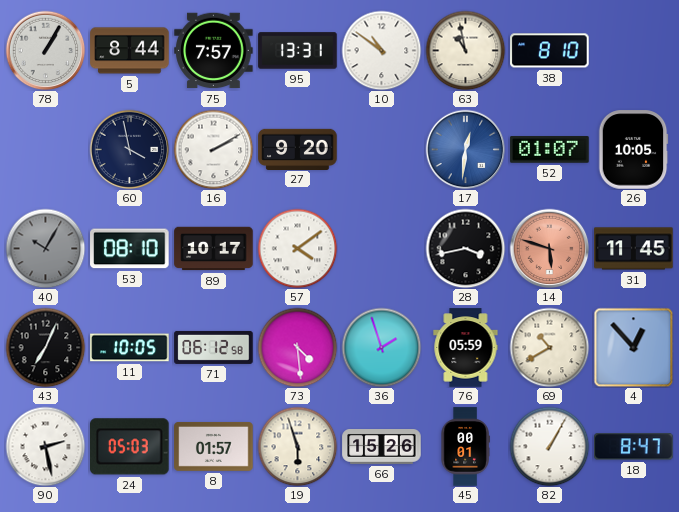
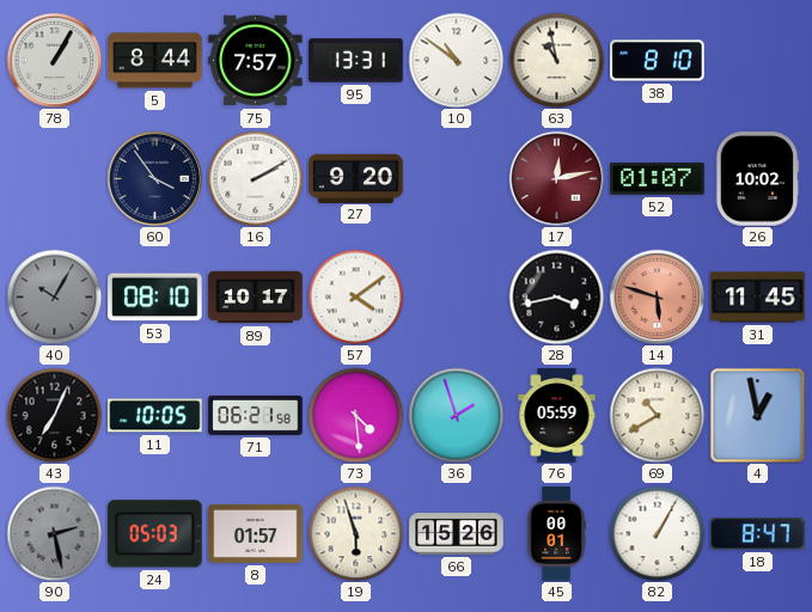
60: 3:58 -> 3:54 (154, 178)
17: 12:31 -> 12:13 (556, 178)
17 dial: blue -> burgundy (556, 178)
26: 10:05 -> 10:02 (757, 179)
71: 06:12 -> 06:21 (256, 415)
4: 12:53 -> 12:58 (757, 415)
90 dial: white -> grey (54, 533)
